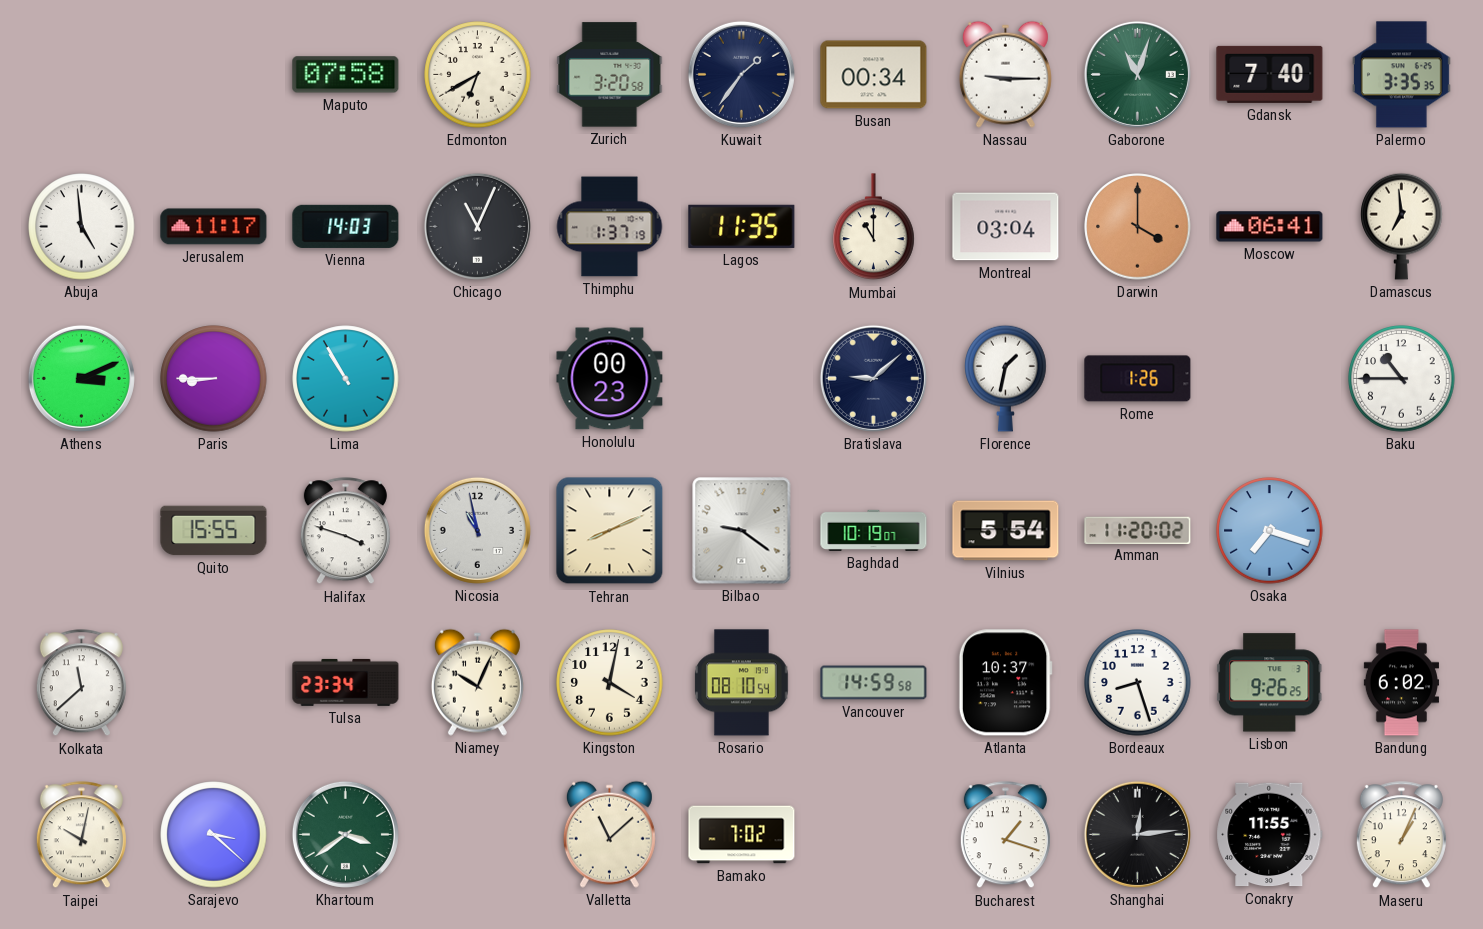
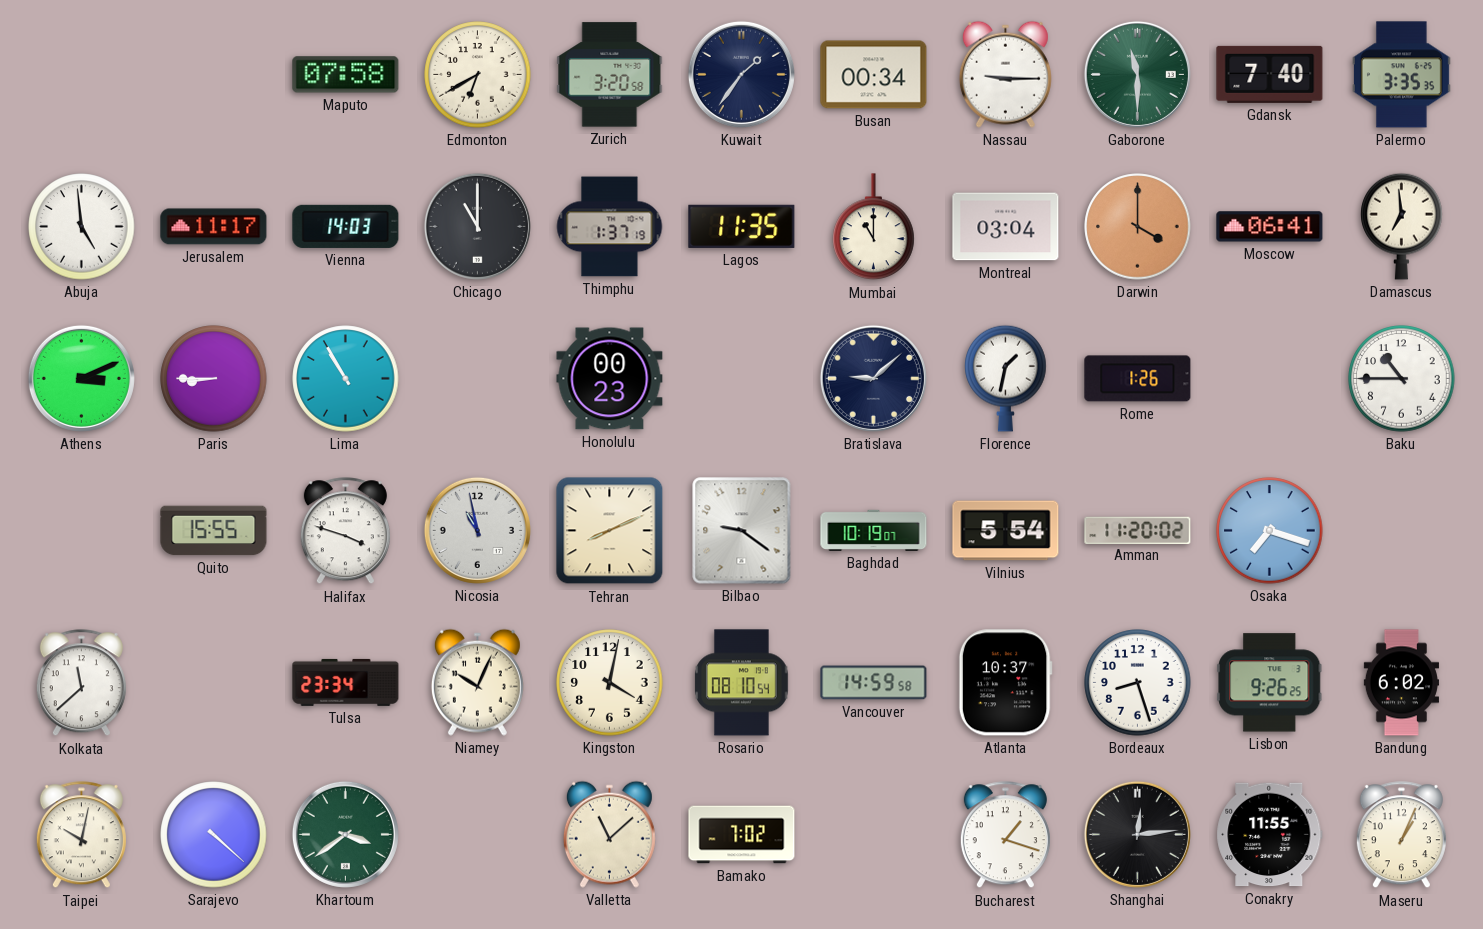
Gaborone: 11:03 -> 11:30 (1137, 74)
Chicago: 11:04 -> 11:00 (477, 226)
Sarajevo: 3:22 -> 4:22 (214, 835)
